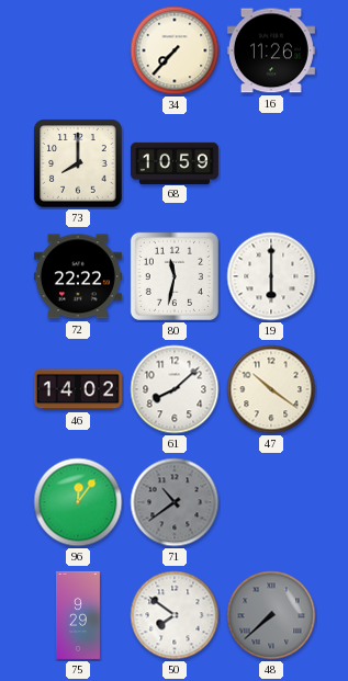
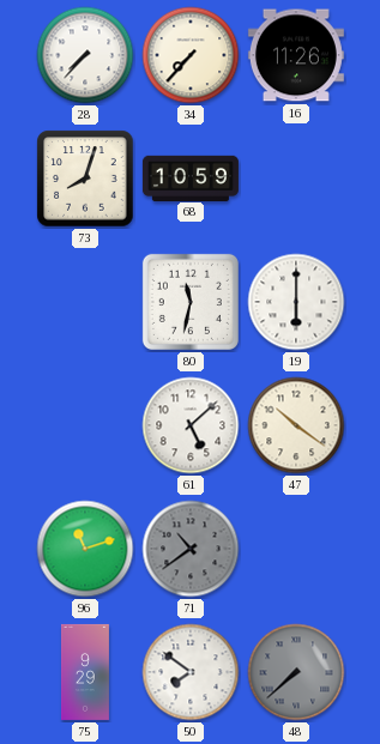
28: none -> 7:37 (85, 55)
73: 8:00 -> 8:03 (85, 179)
72: 22:22 -> none (78, 276)
46: 14:02 -> none (78, 389)
61: 8:08 -> 5:08 (191, 425)
96: 12:06 -> 11:12 (85, 549)
